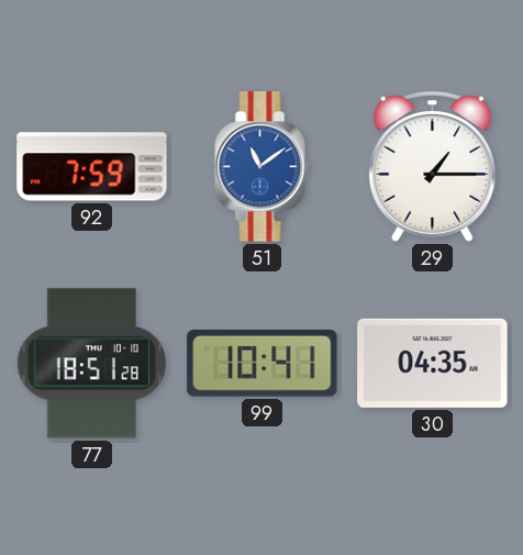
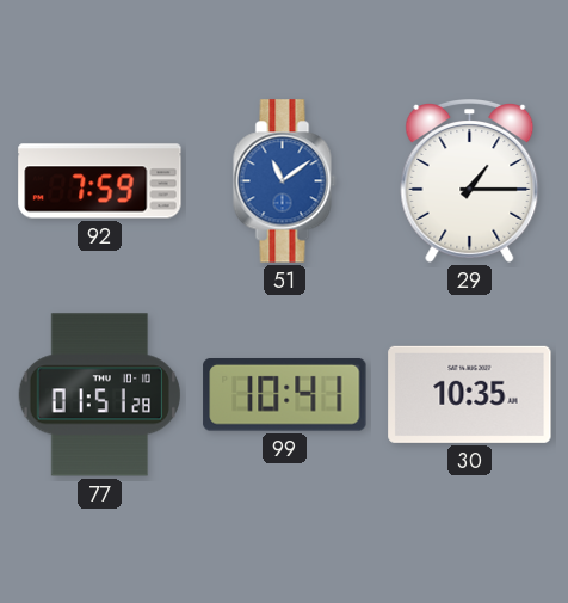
77: 18:51 -> 01:51 (99, 395)
30: 04:35 -> 10:35 (470, 394)
